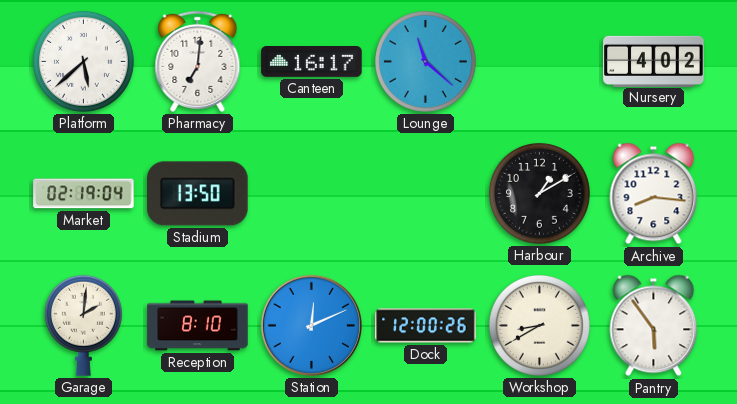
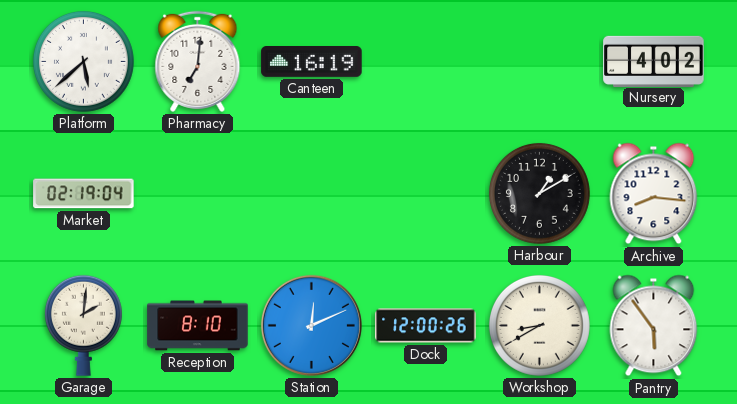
Canteen: 16:17 -> 16:19 (312, 62)
Lounge: 11:22 -> none (425, 61)
Stadium: 13:50 -> none (198, 194)
